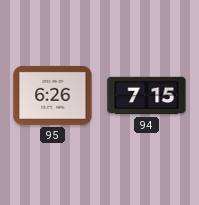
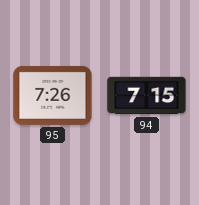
95: 6:26 -> 7:26 (53, 95)
